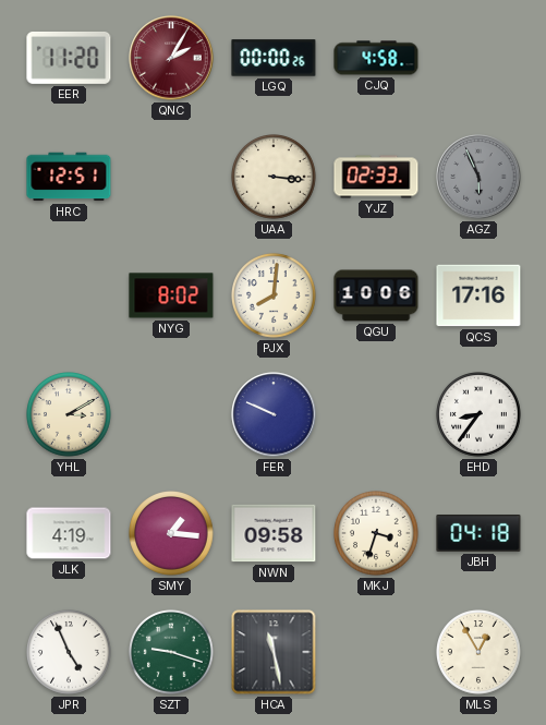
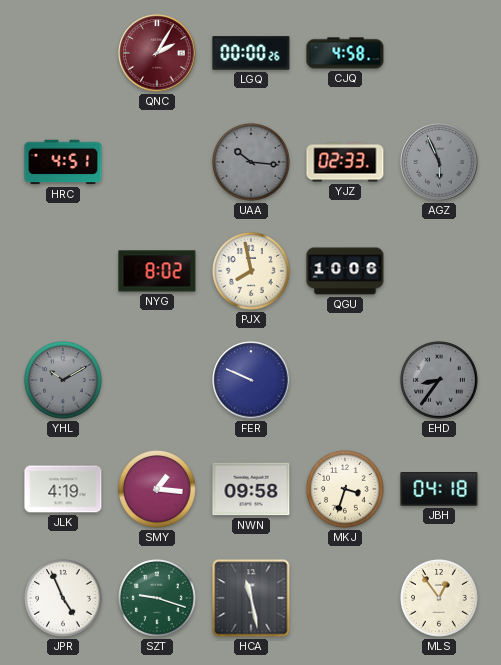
EER: 11:20 -> none (69, 58)
HRC: 12:51 -> 4:51 (63, 162)
UAA: 3:16 -> 10:16 (252, 163)
UAA dial: cream -> grey (252, 163)
PJX: 8:01 -> 7:58 (252, 272)
QCS: 17:16 -> none (478, 295)
YHL: 3:10 -> 10:10 (64, 381)
YHL dial: cream -> grey (64, 381)
EHD dial: white -> grey (440, 381)
MLS: 12:55 -> 12:54 (440, 599)
